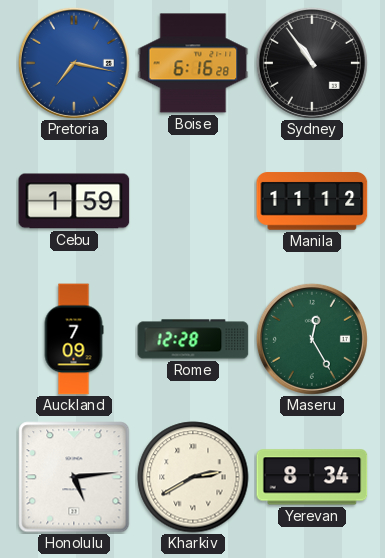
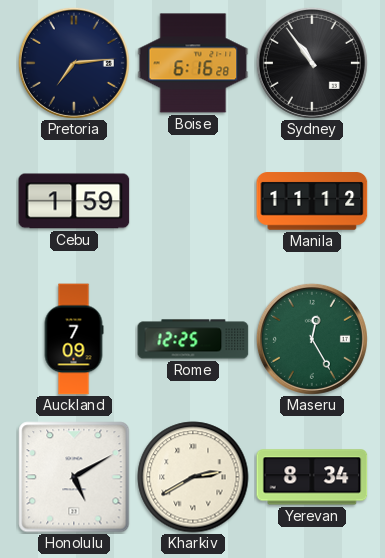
Pretoria: 7:17 -> 7:14 (74, 63)
Pretoria dial: blue -> navy (74, 63)
Rome: 12:28 -> 12:25 (193, 339)
Honolulu: 5:14 -> 5:10 (74, 477)
